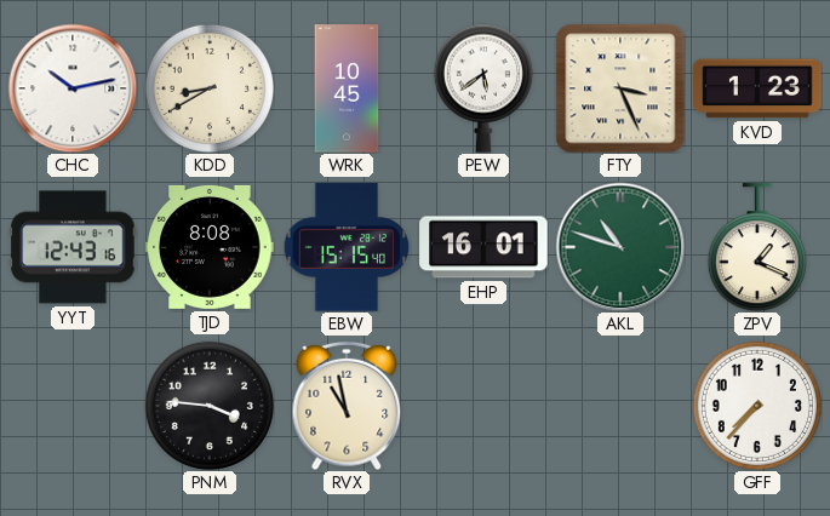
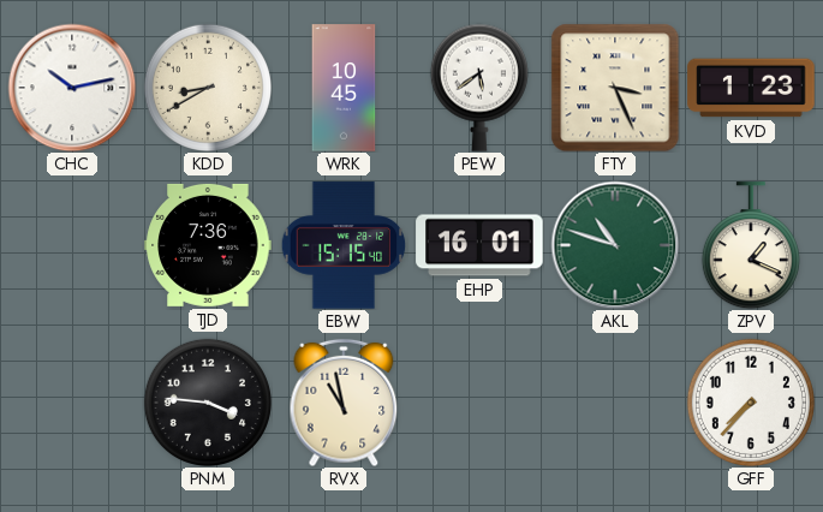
YYT: 12:43 -> none (73, 247)
TJD: 8:08 -> 7:36 (208, 245)
